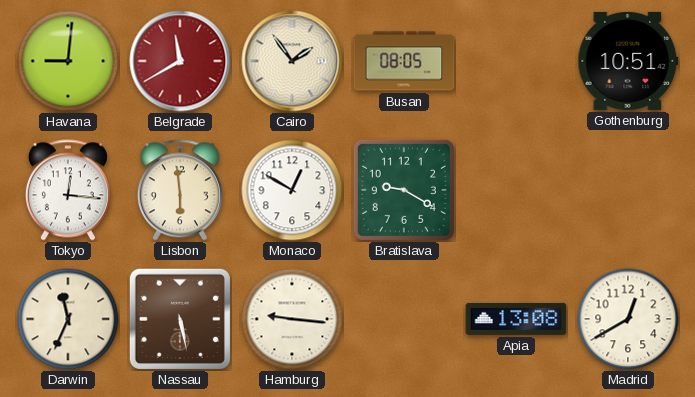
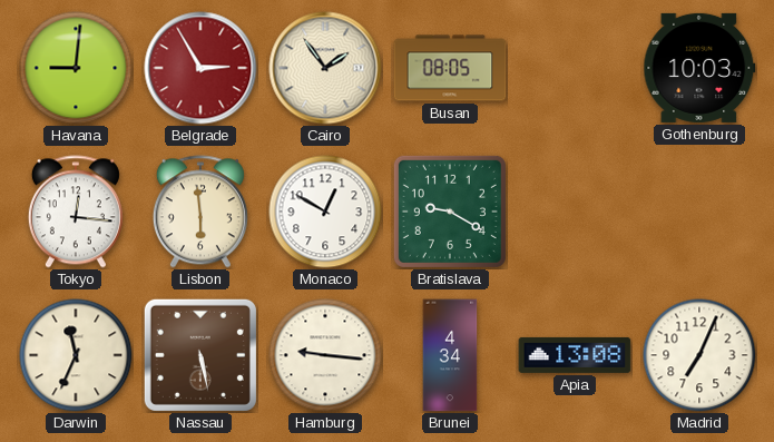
Belgrade: 11:40 -> 2:55 (200, 68)
Gothenburg: 10:51 -> 10:03 (699, 68)
Brunei: none -> 4:34 (450, 355)
Madrid: 12:40 -> 7:04 (699, 355)
